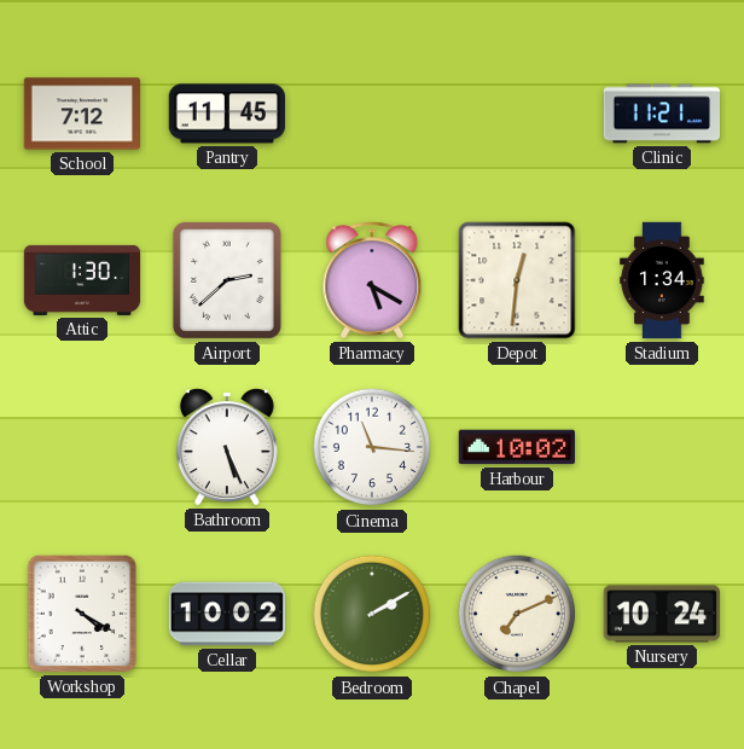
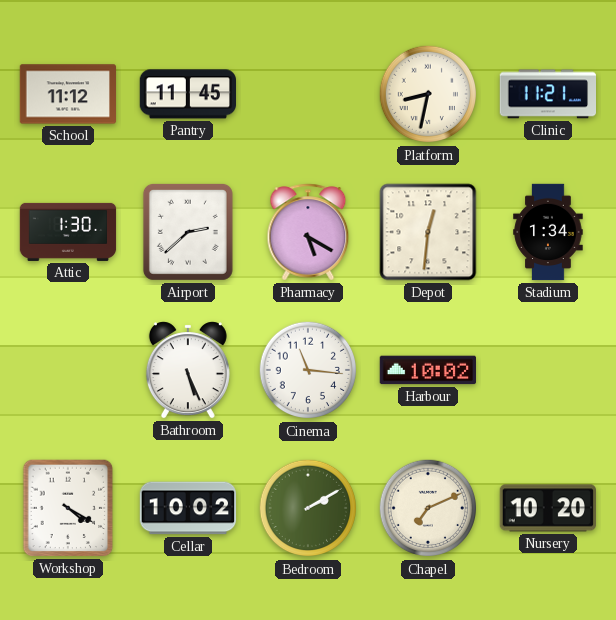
School: 7:12 -> 11:12 (68, 94)
Platform: none -> 8:32 (428, 94)
Nursery: 10:24 -> 10:20 (547, 508)
